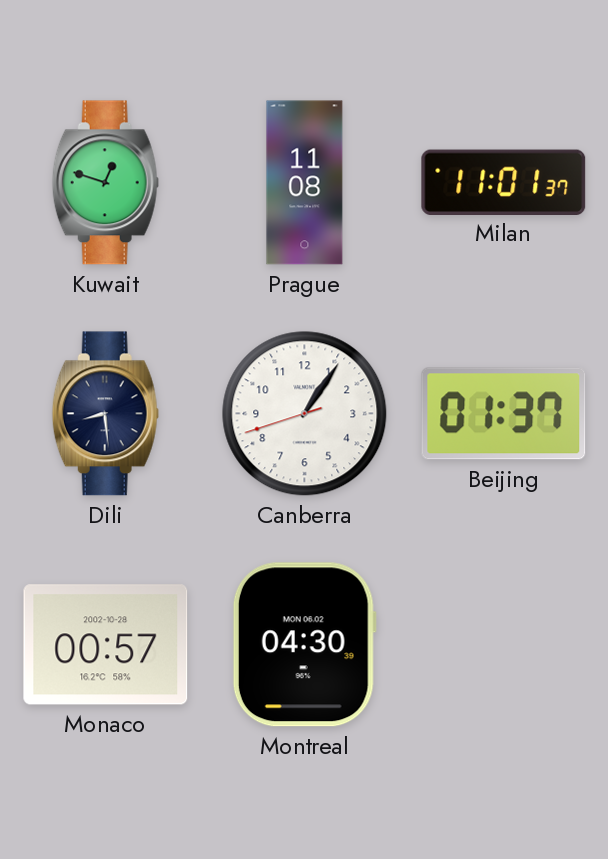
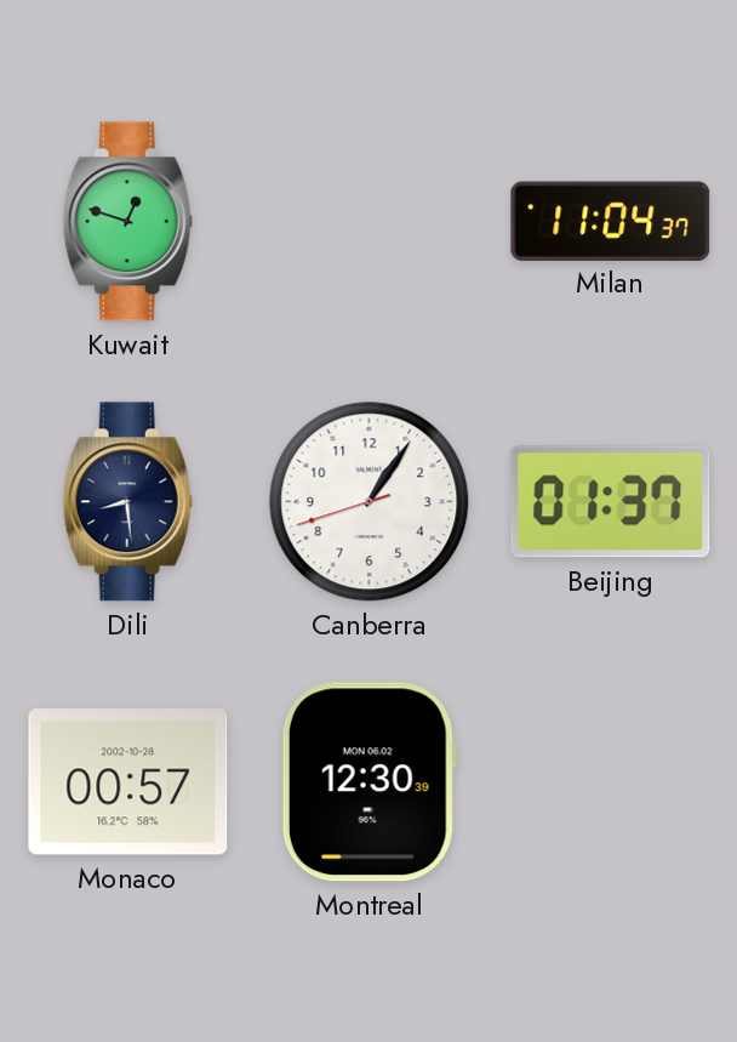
Prague: 11:08 -> none (305, 183)
Milan: 11:01 -> 11:04 (611, 221)
Montreal: 04:30 -> 12:30 (368, 782)
